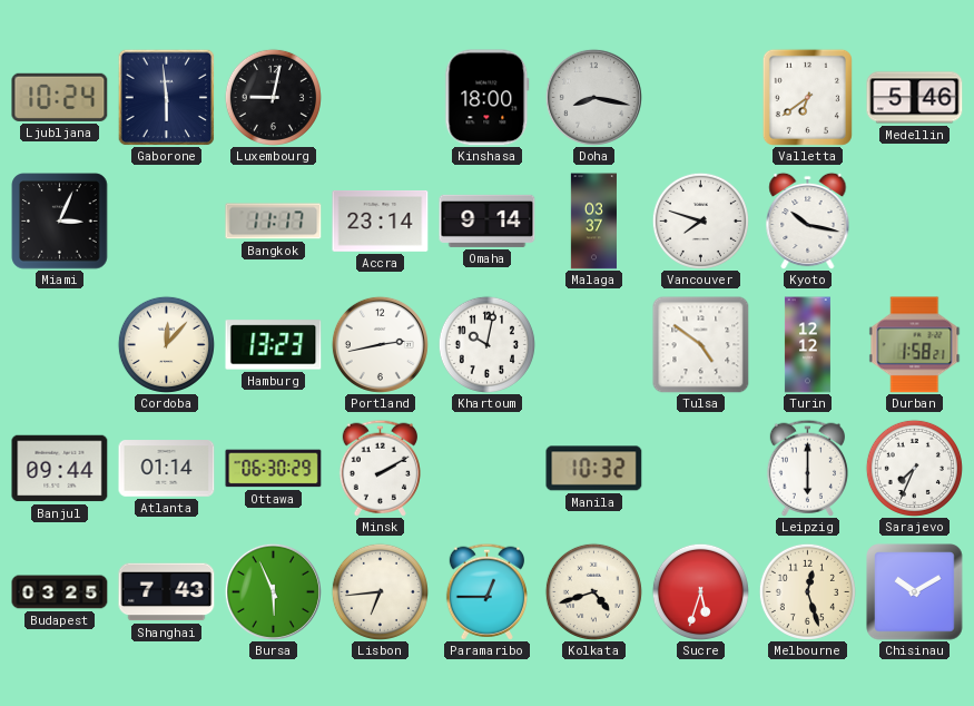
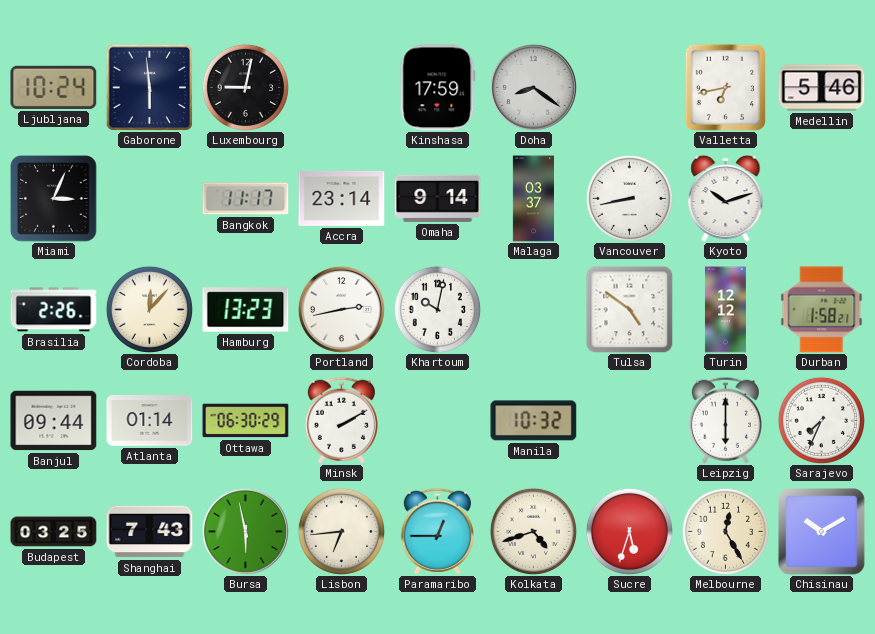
Kinshasa: 18:00 -> 17:59 (438, 88)
Doha: 8:17 -> 8:21 (533, 87)
Valletta: 6:39 -> 6:43 (725, 87)
Vancouver: 7:48 -> 8:43 (629, 198)
Kyoto: 10:17 -> 10:12 (726, 198)
Brasilia: none -> 2:26 (54, 310)
Bursa: 5:56 -> 5:58 (245, 531)
Melbourne: 12:27 -> 12:25 (725, 531)
